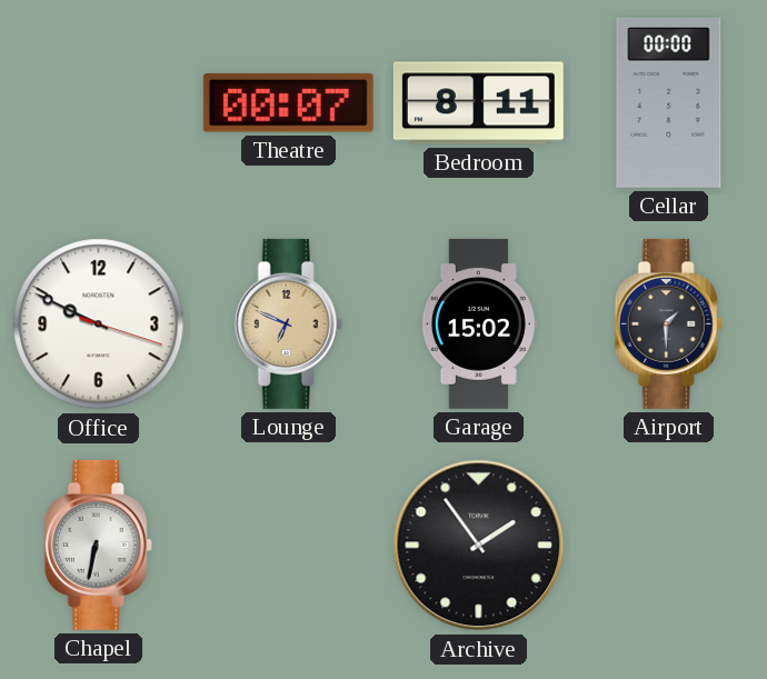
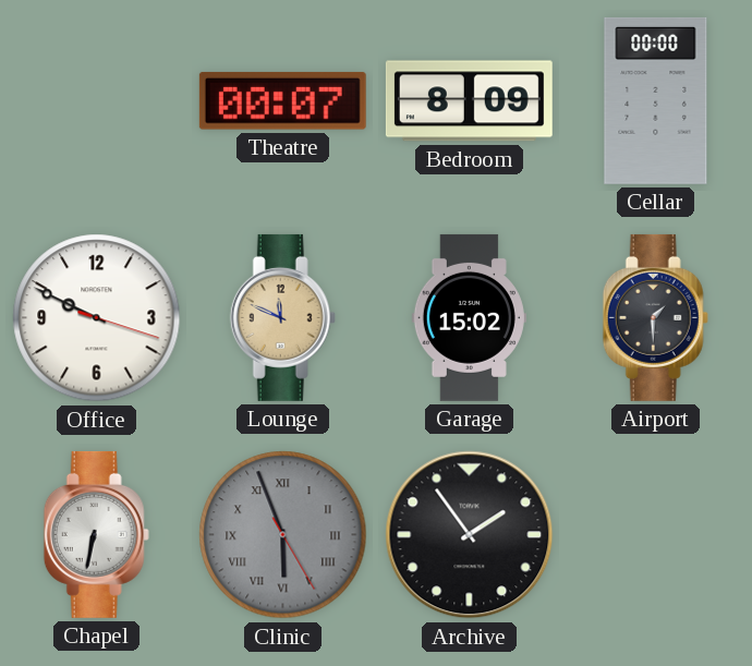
Bedroom: 8:11 -> 8:09 (469, 101)
Lounge: 6:49 -> 11:49 (282, 317)
Clinic: none -> 5:56 (283, 535)
